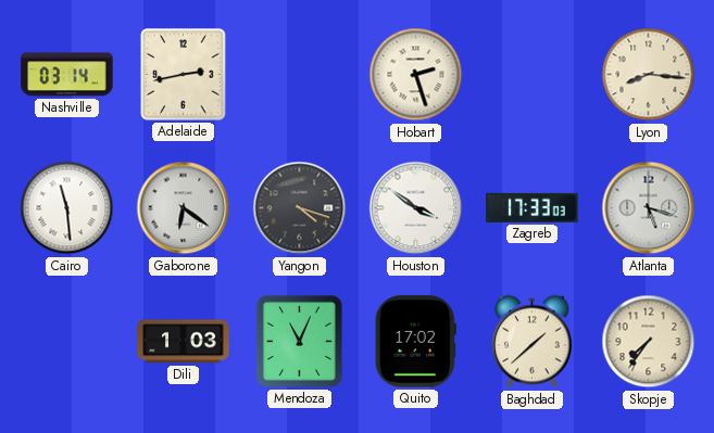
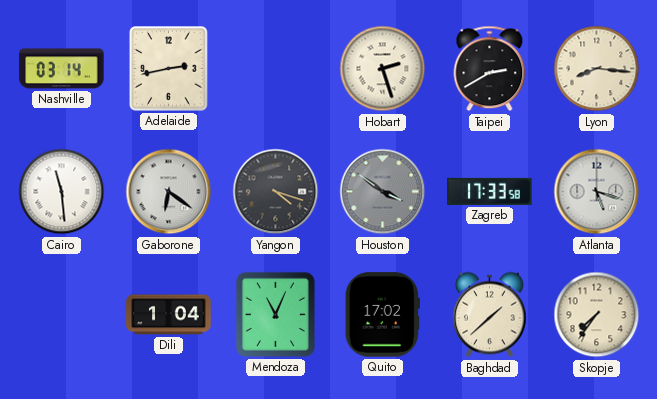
Taipei: none -> 2:40 (490, 69)
Houston dial: white -> grey (383, 192)
Zagreb: 17:33:03 -> 17:33:58 (490, 191)
Dili: 1:03 -> 1:04 (169, 315)
